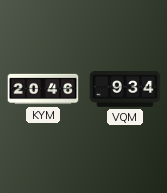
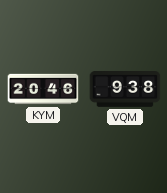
VQM: 9:34 -> 9:38 (125, 90)
